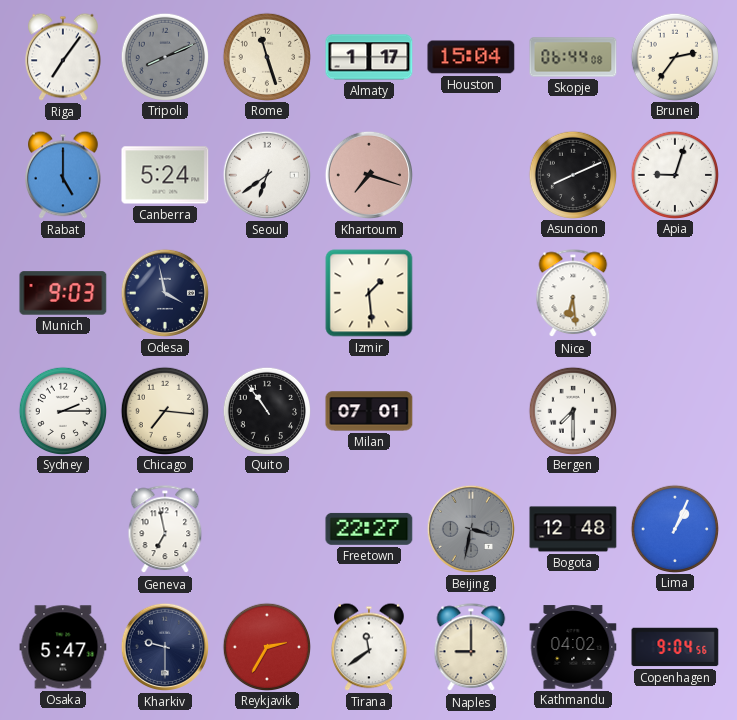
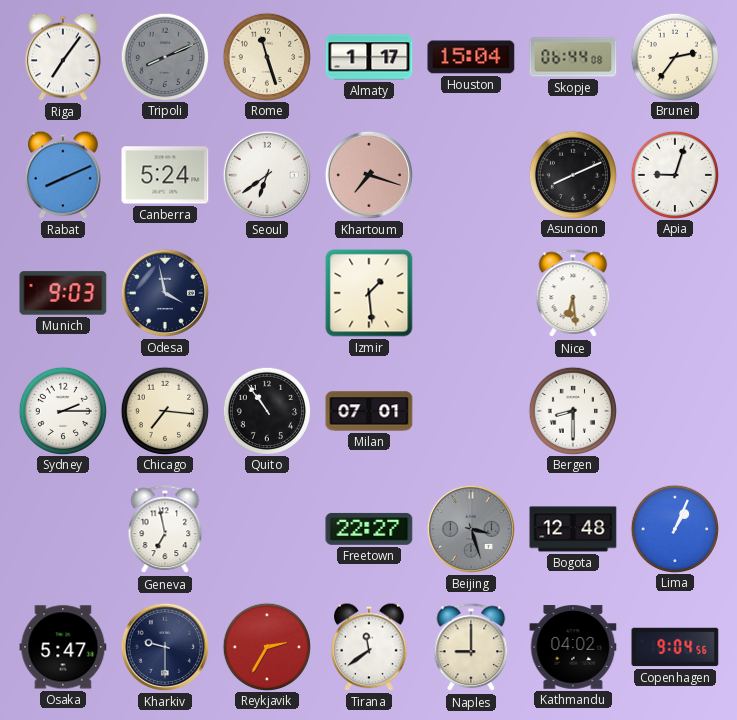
Rabat: 5:00 -> 8:11 (64, 175)
Bergen: 7:30 -> 8:30 (572, 410)
Beijing: 3:32 -> 3:27 (471, 529)
